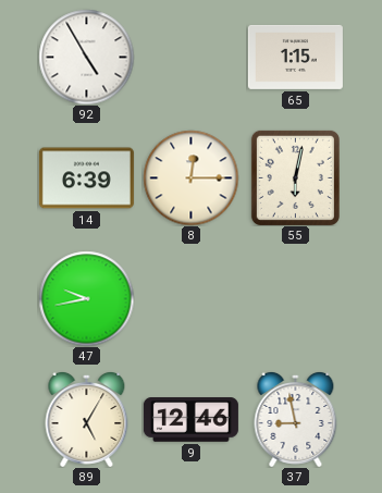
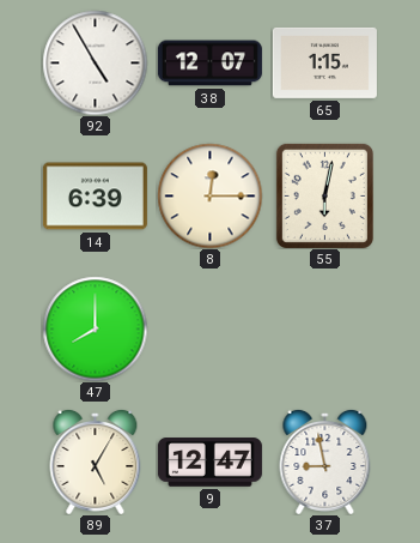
38: none -> 12:07 (209, 64)
47: 9:43 -> 8:00 (95, 328)
9: 12:46 -> 12:47 (209, 463)
